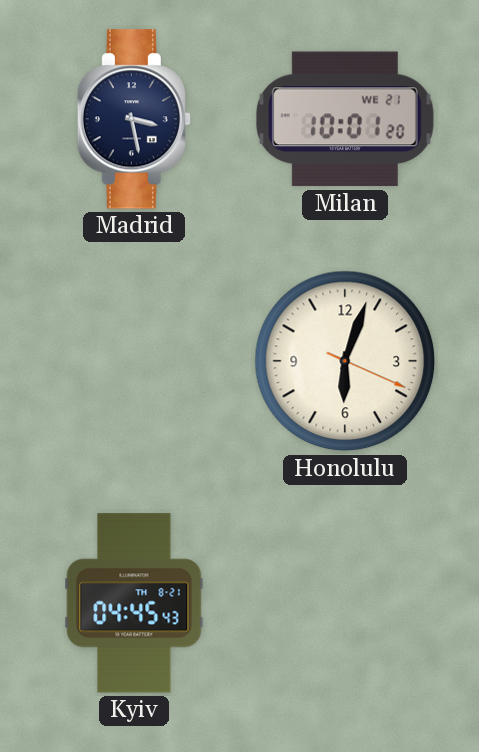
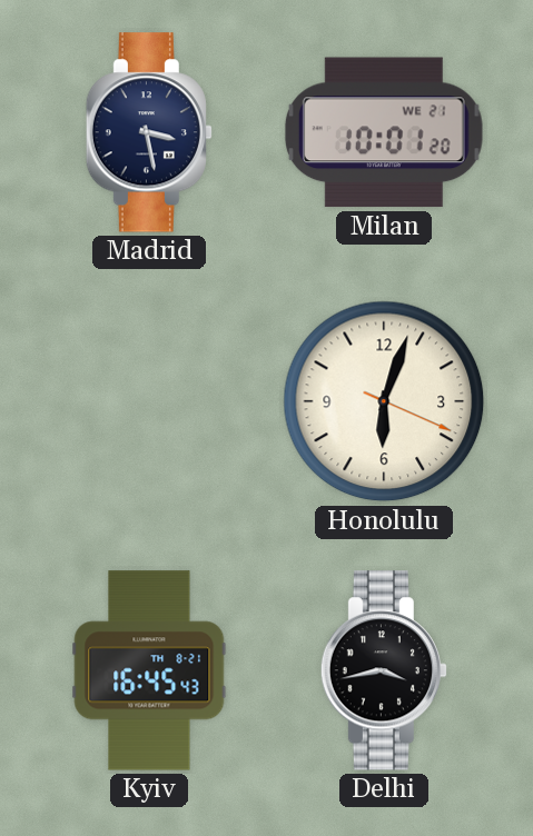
Kyiv: 04:45 -> 16:45 (149, 670)
Delhi: none -> 3:43 (383, 670)
